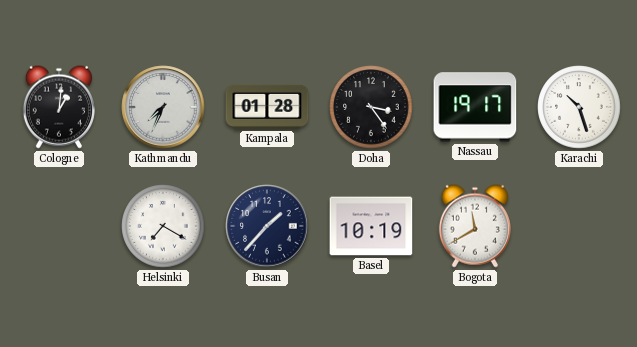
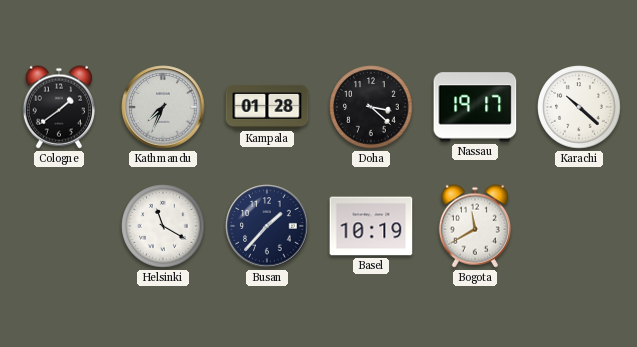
Cologne: 1:01 -> 1:39 (59, 107)
Doha: 3:24 -> 3:22 (371, 107)
Karachi: 10:27 -> 10:22 (579, 107)
Helsinki: 7:20 -> 11:20 (163, 226)
